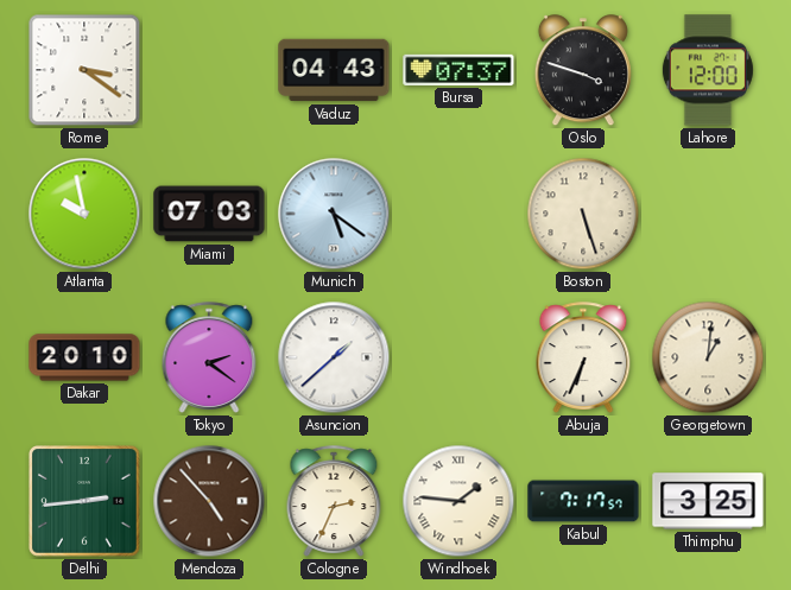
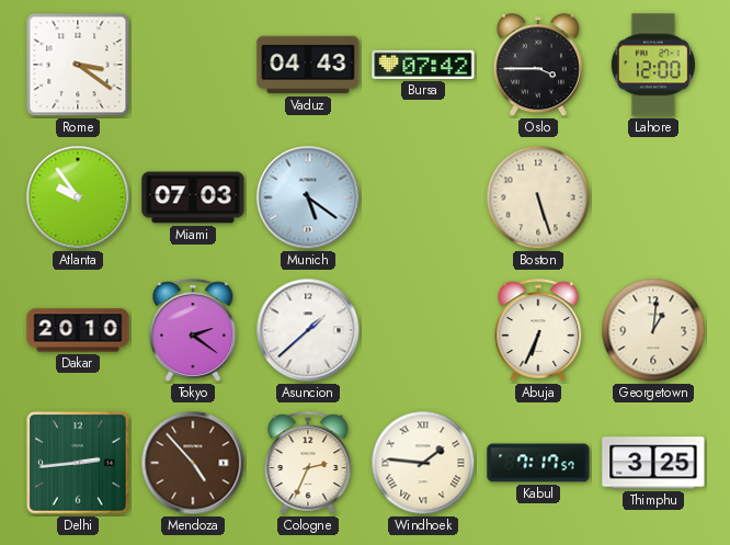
Bursa: 07:37 -> 07:42 (423, 65)
Oslo: 3:48 -> 3:45 (538, 66)
Atlanta: 9:58 -> 9:54 (78, 197)
